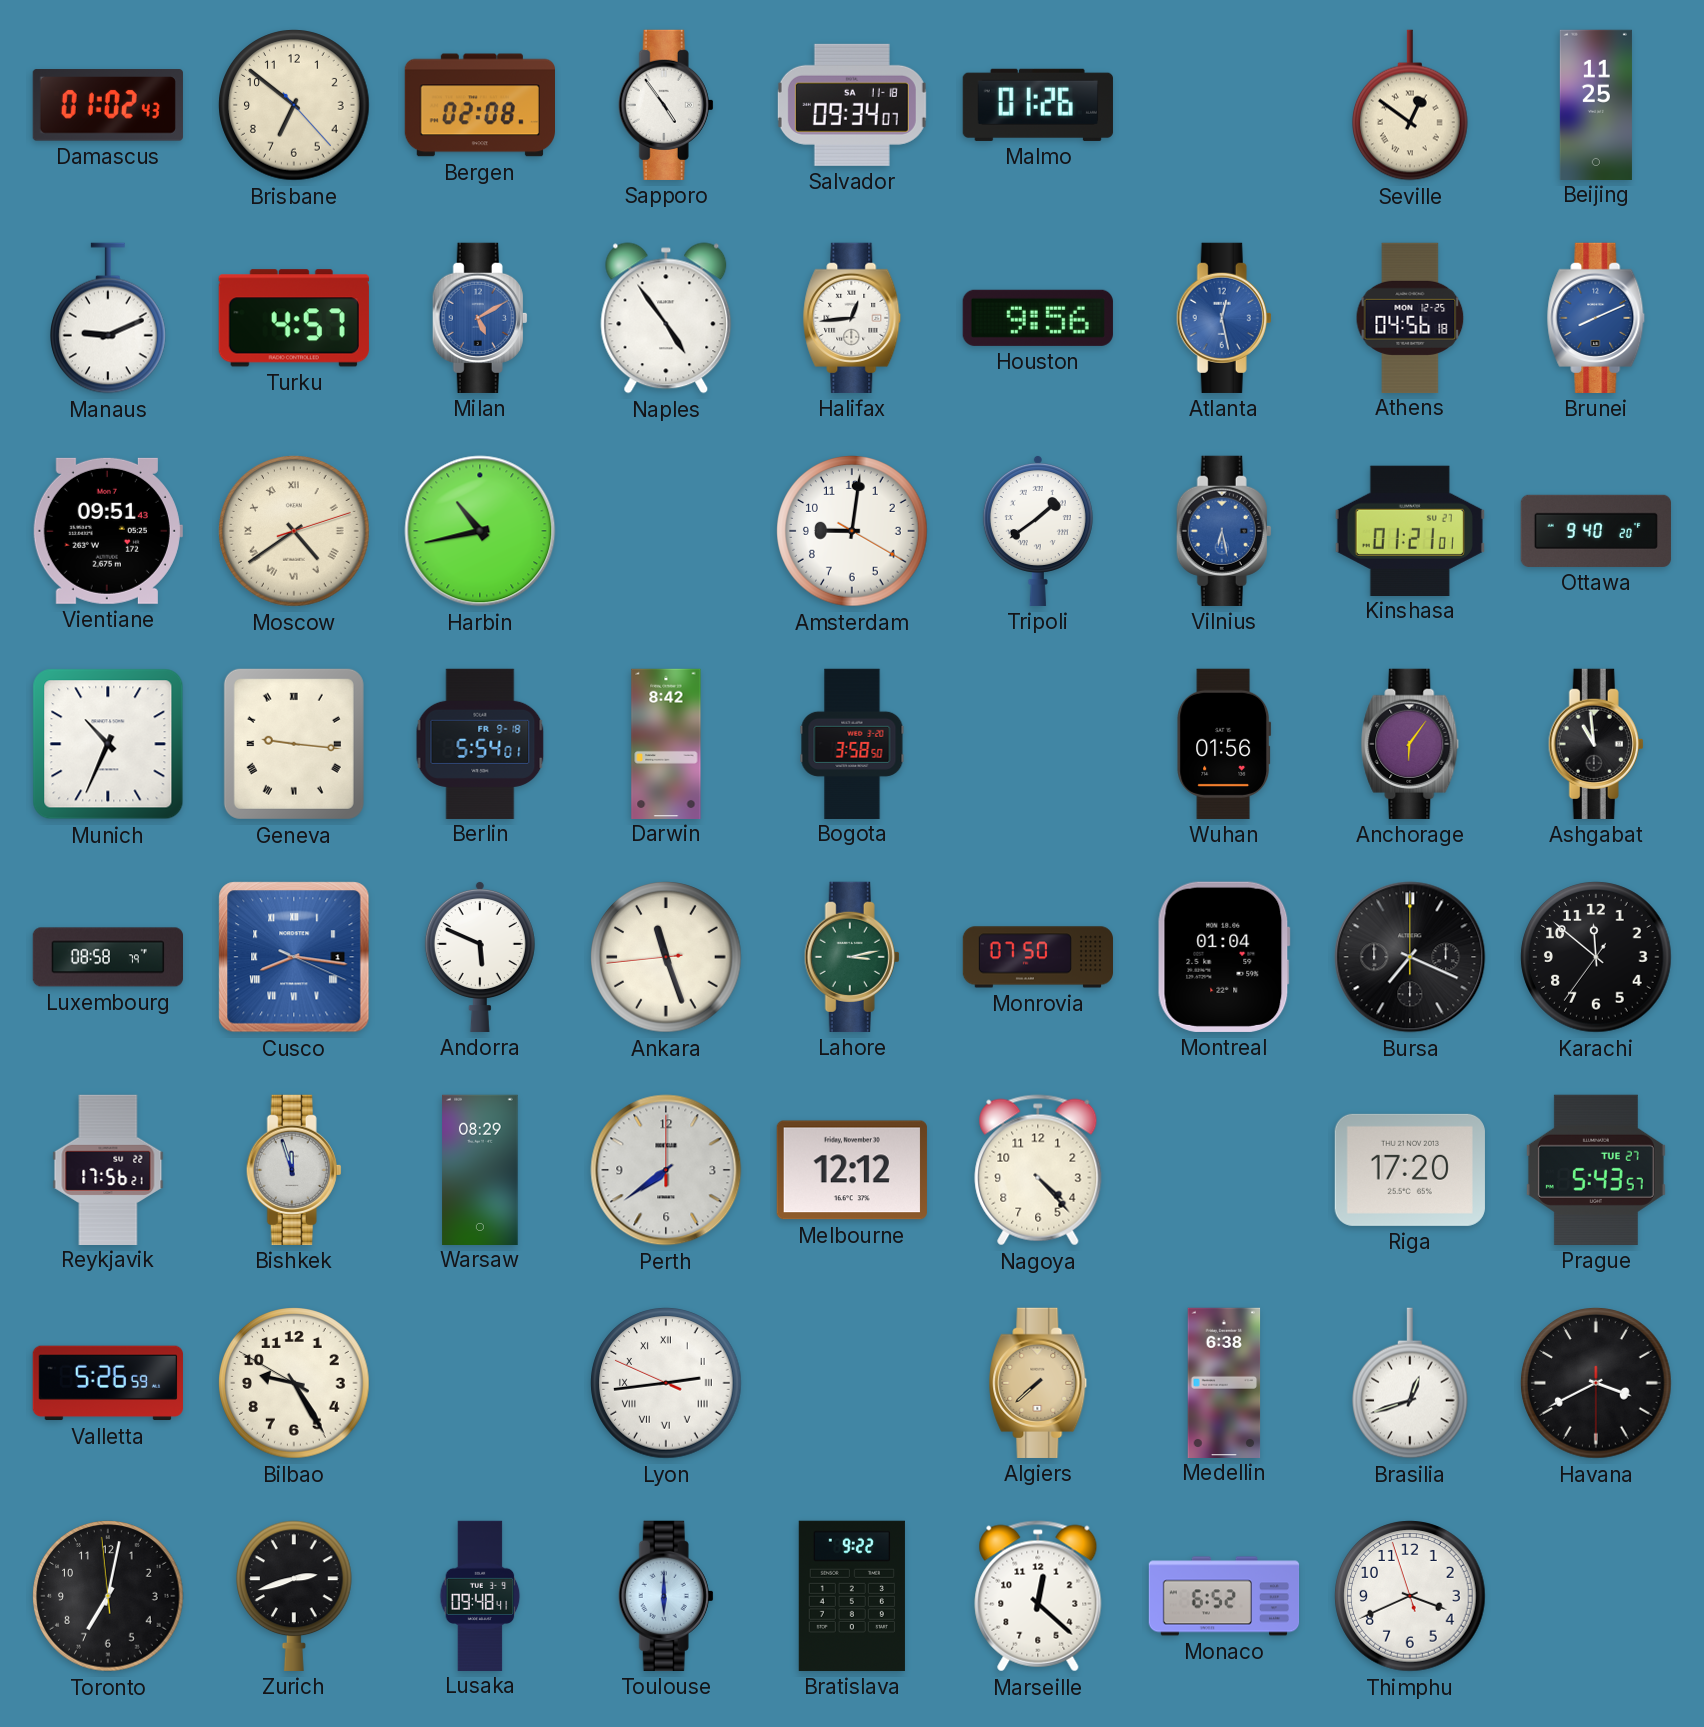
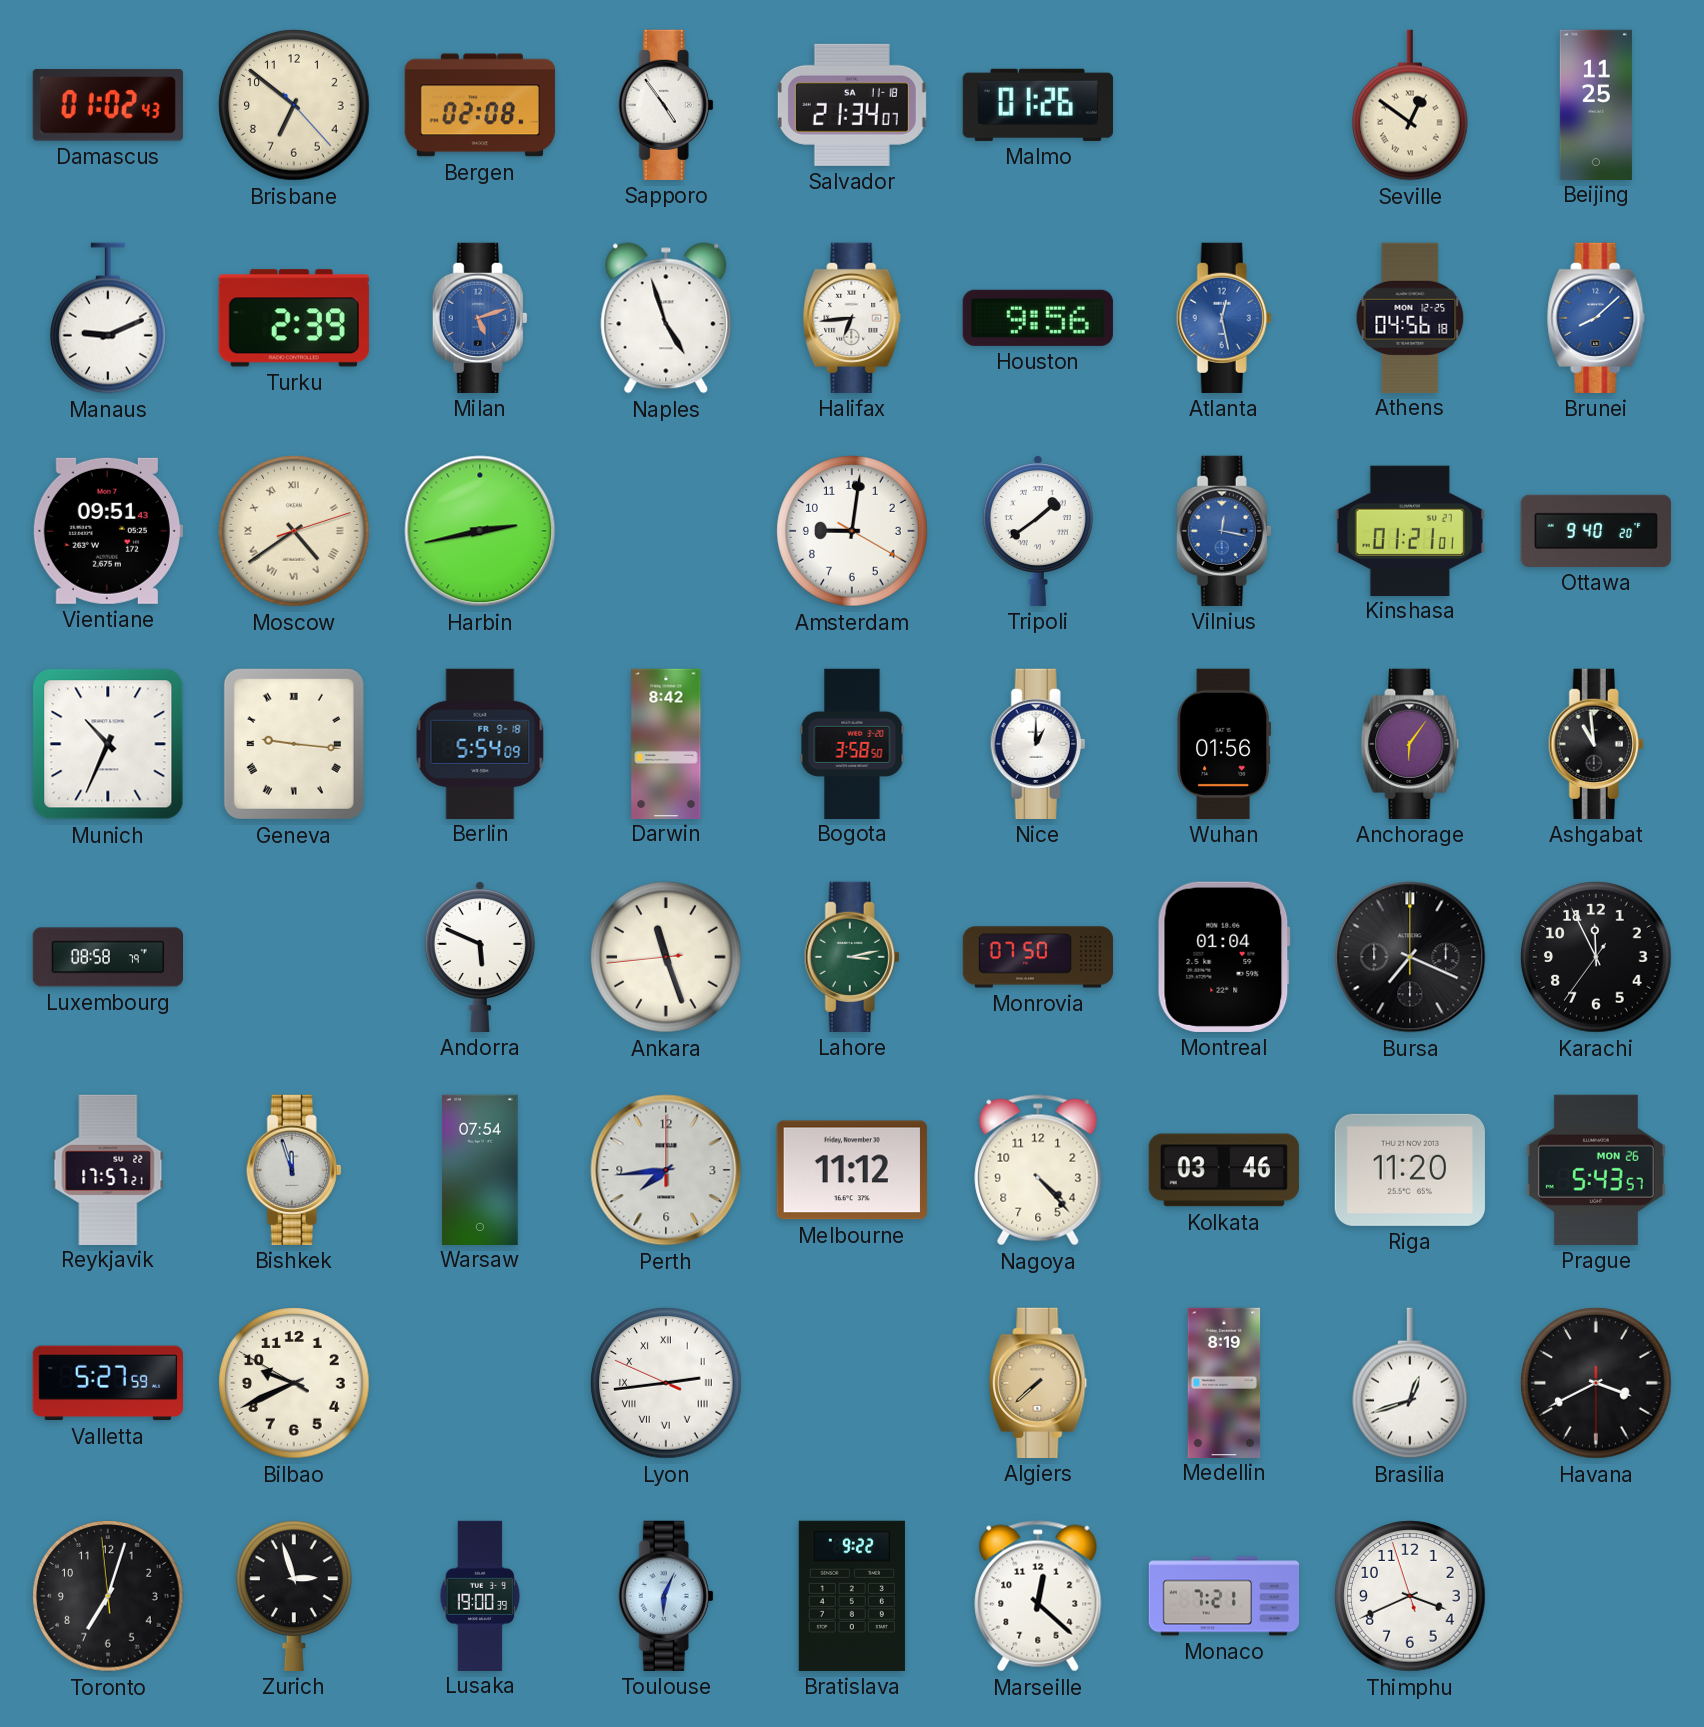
Salvador: 09:34 -> 21:34 (852, 105)
Turku: 4:57 -> 2:39 (294, 318)
Milan: 5:10 -> 5:12 (480, 318)
Naples: 4:54 -> 4:57 (666, 318)
Halifax: 12:44 -> 6:44 (852, 318)
Brunei: 8:11 -> 8:08 (1596, 318)
Harbin: 10:43 -> 2:43 (480, 531)
Vilnius: 6:28 -> 12:17 (1224, 531)
Berlin: 5:54:01 -> 5:54:09 (480, 743)
Nice: none -> 1:00 (1038, 744)
Cusco: 8:16 -> none (294, 957)
Karachi: 11:51 -> 11:55 (1596, 957)
Reykjavik: 17:56 -> 17:57 (108, 1169)
Warsaw: 08:29 -> 07:54 (480, 1169)
Perth: 7:39 -> 7:44 (666, 1170)
Melbourne: 12:12 -> 11:12 (852, 1170)
Kolkata: none -> 03:46 (1224, 1170)
Riga: 17:20 -> 11:20 (1410, 1170)
Prague date: TUE 27 -> MON 26 (1596, 1170)
Valletta: 5:26 -> 5:27 (108, 1383)
Bilbao: 9:24 -> 9:40 (294, 1383)
Medellin: 6:38 -> 8:19 (1224, 1382)
Toronto: 7:01 -> 7:02 (108, 1596)
Zurich: 2:42 -> 2:57 (295, 1596)
Lusaka: 09:48 -> 19:00 (480, 1595)
Toulouse: 6:00 -> 6:04 (666, 1596)
Monaco: 6:52 -> 7:21 (1224, 1596)
